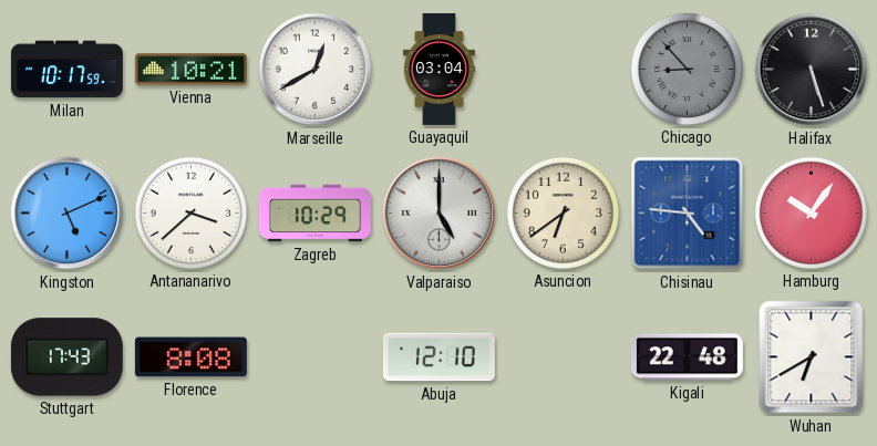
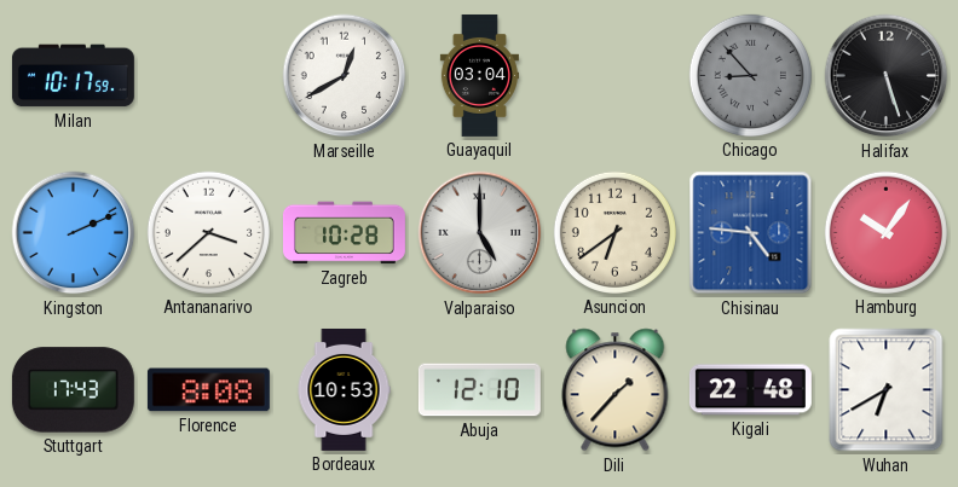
Vienna: 10:21 -> none (190, 70)
Kingston: 5:11 -> 2:11 (74, 233)
Zagreb: 10:29 -> 10:28 (344, 233)
Bordeaux: none -> 10:53 (344, 389)
Dili: none -> 1:37 (616, 390)
